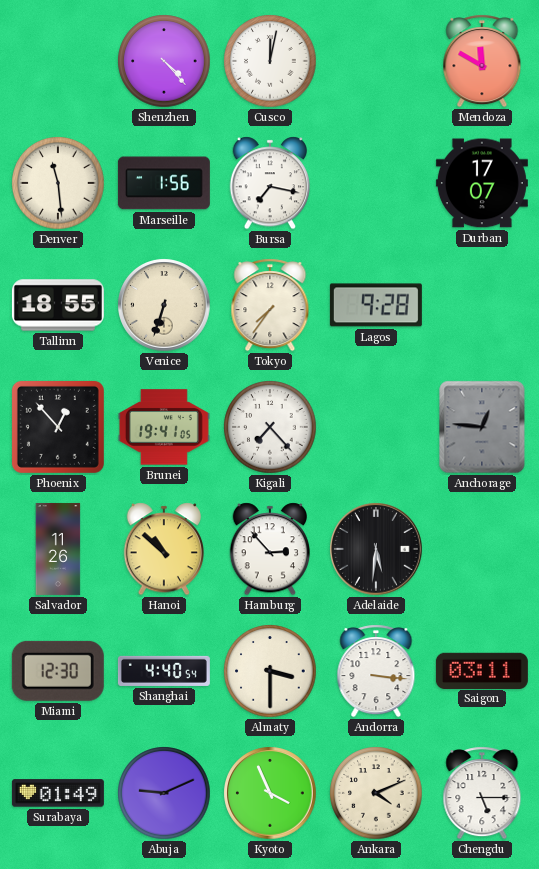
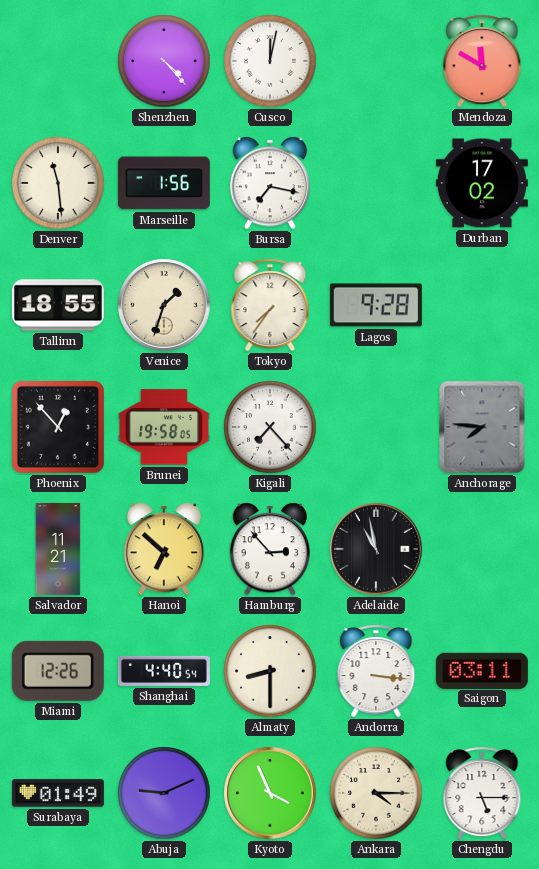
Durban: 17:07 -> 17:02 (482, 183)
Venice: 6:33 -> 1:33 (164, 305)
Brunei: 19:41 -> 19:58 (164, 427)
Anchorage: 12:46 -> 7:46 (482, 427)
Salvador: 11:26 -> 11:21 (58, 549)
Hanoi: 10:52 -> 6:52 (164, 549)
Adelaide: 5:31 -> 10:58 (376, 549)
Miami: 12:30 -> 12:26 (58, 671)
Almaty: 3:30 -> 8:30 (270, 671)
Ankara: 4:11 -> 4:15 (376, 793)
